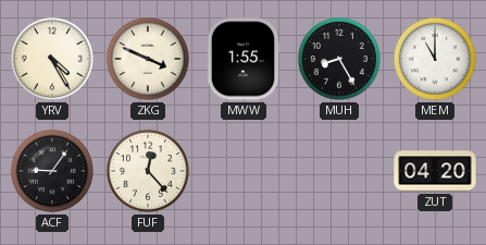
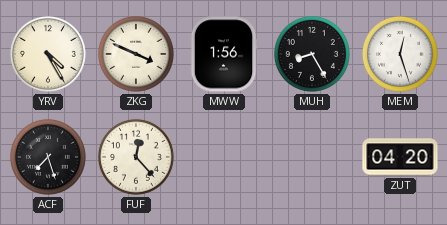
MWW: 1:55 -> 1:56 (224, 54)
MEM: 11:00 -> 12:27 (400, 54)
ACF: 9:06 -> 7:27 (48, 157)
